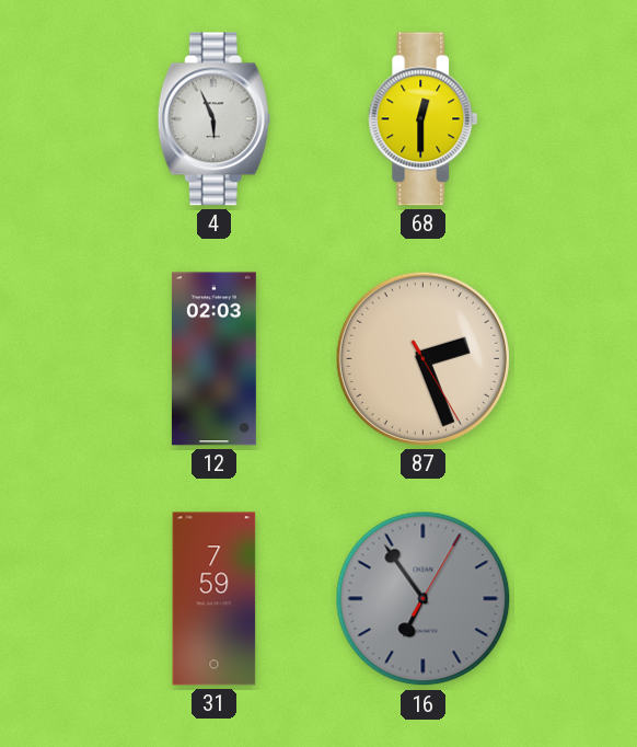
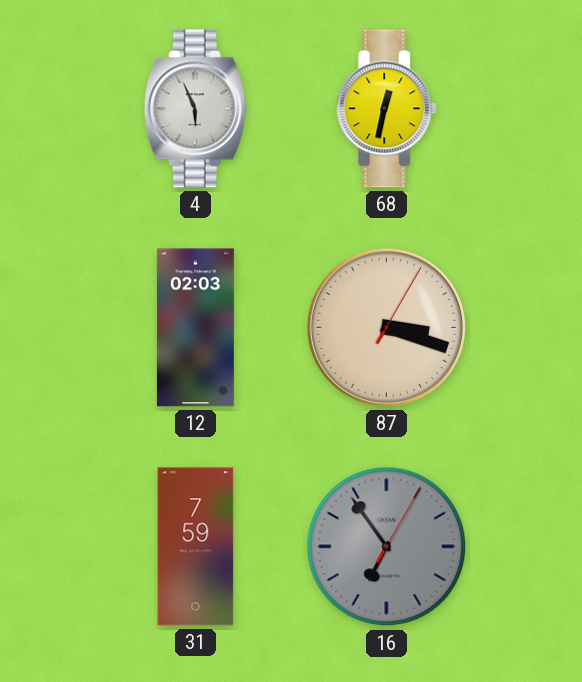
68: 12:30 -> 12:32 (387, 109)
87: 2:26 -> 3:18 (386, 327)
